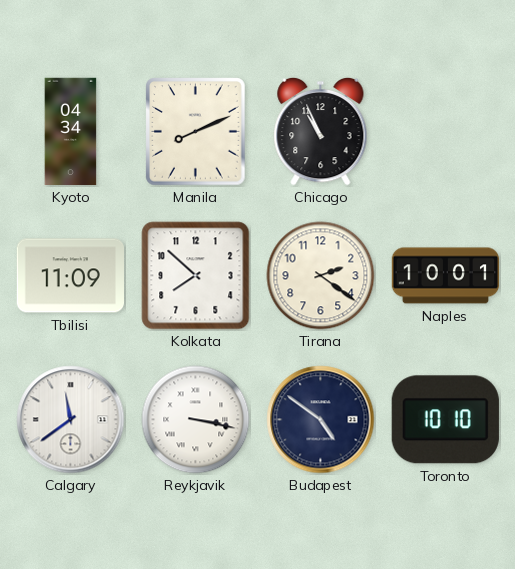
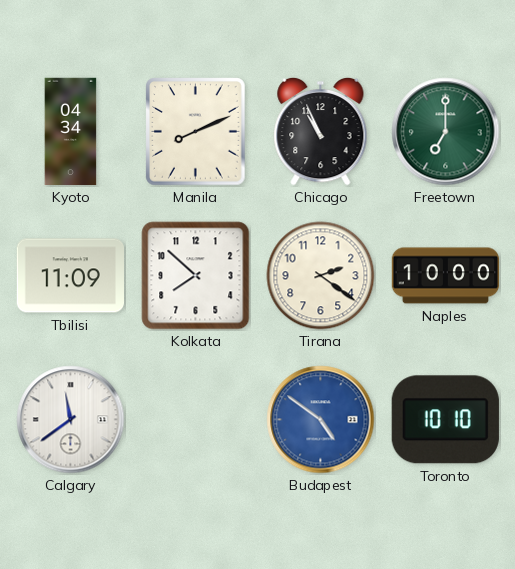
Freetown: none -> 7:00 (446, 132)
Naples: 10:01 -> 10:00 (446, 276)
Reykjavik: 3:17 -> none (196, 420)
Budapest dial: navy -> blue (321, 420)
